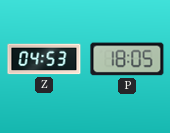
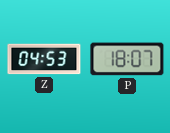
P: 18:05 -> 18:07 (127, 59)
